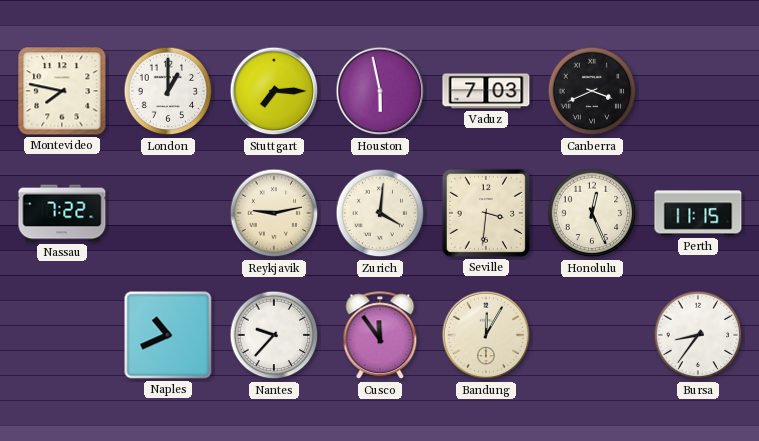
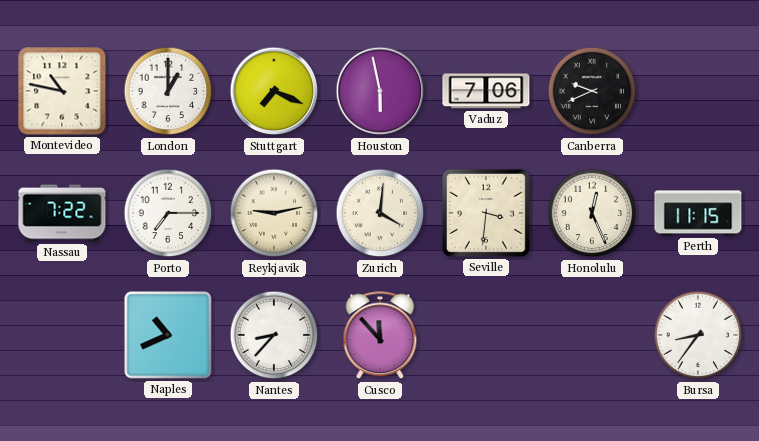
Montevideo: 7:47 -> 10:47 (62, 91)
Stuttgart: 7:15 -> 7:19 (274, 91)
Vaduz: 7:03 -> 7:06 (486, 91)
Canberra: 3:41 -> 9:41 (592, 91)
Porto: none -> 7:15 (168, 213)
Nantes: 9:37 -> 8:37 (274, 335)
Cusco: 11:54 -> 11:53 (380, 336)
Bandung: 12:05 -> none (486, 335)
